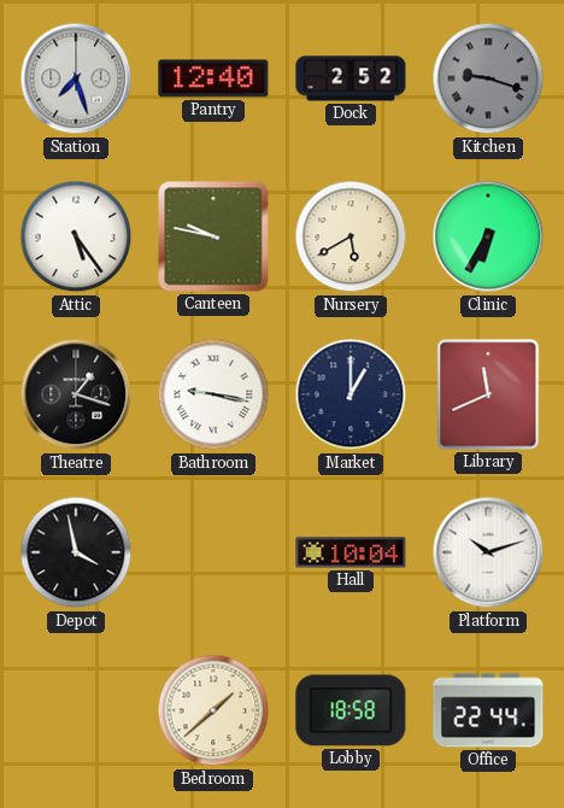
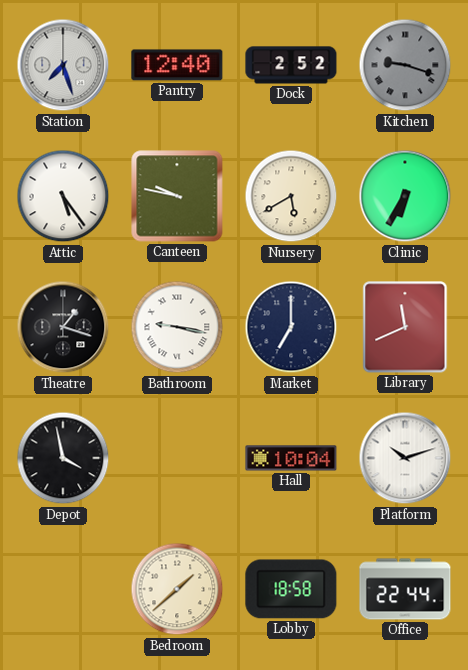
Market: 1:00 -> 7:00 (291, 327)
